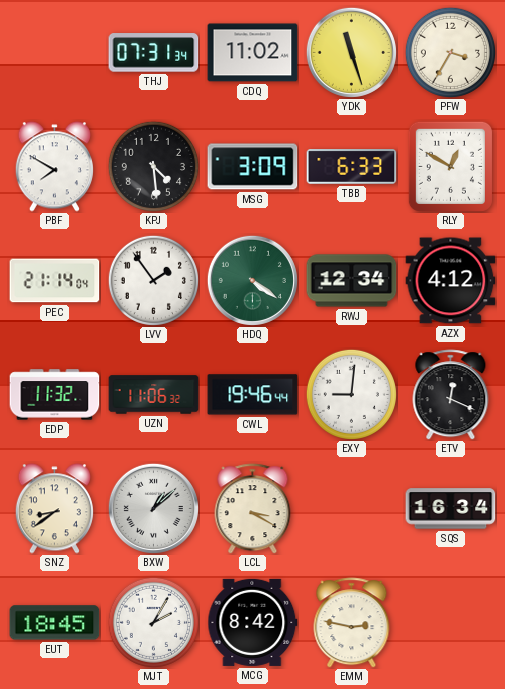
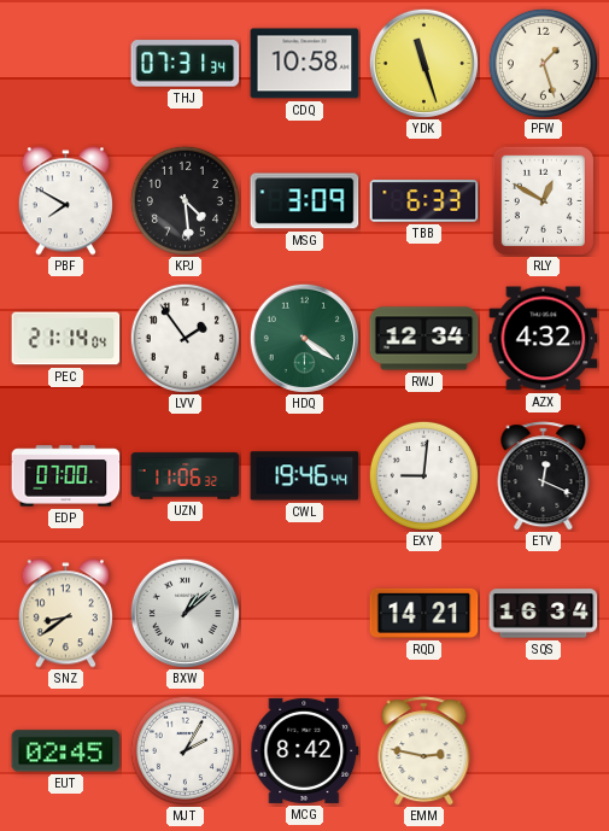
CDQ: 11:02 -> 10:58 (305, 64)
PFW: 3:35 -> 1:27 (543, 63)
AZX: 4:12 -> 4:32 (544, 339)
EDP: 11:32 -> 07:00 (66, 476)
LCL: 3:20 -> none (253, 509)
RQD: none -> 14:21 (424, 613)
EUT: 18:45 -> 02:45 (66, 751)
